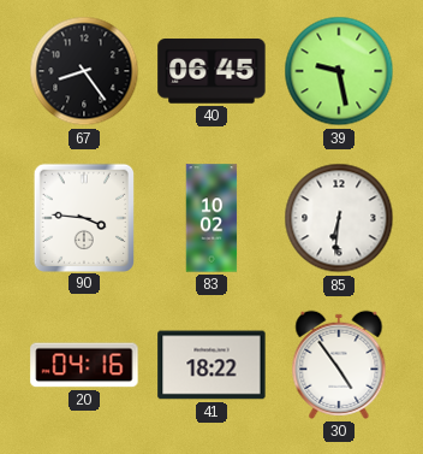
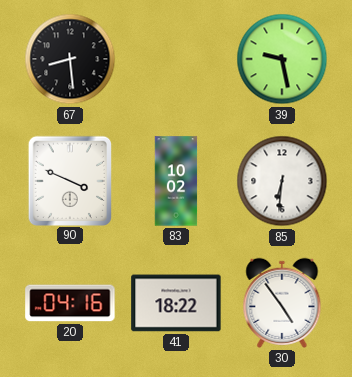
67: 8:24 -> 8:29 (70, 59)
40: 06:45 -> none (211, 71)
90: 3:46 -> 3:49 (69, 180)
